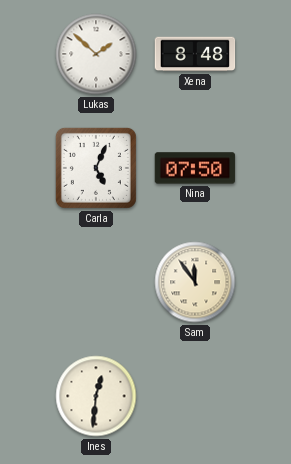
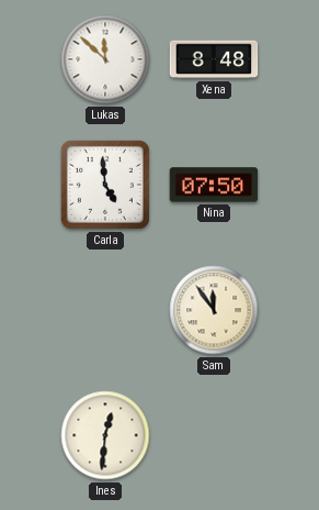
Lukas: 1:52 -> 11:52 (105, 59)
Carla: 5:04 -> 4:59 (105, 185)
